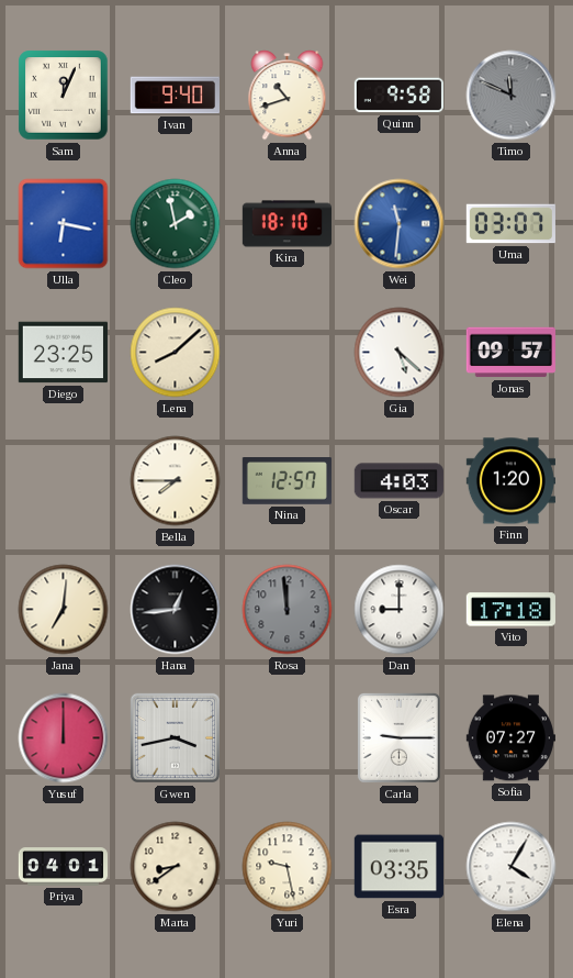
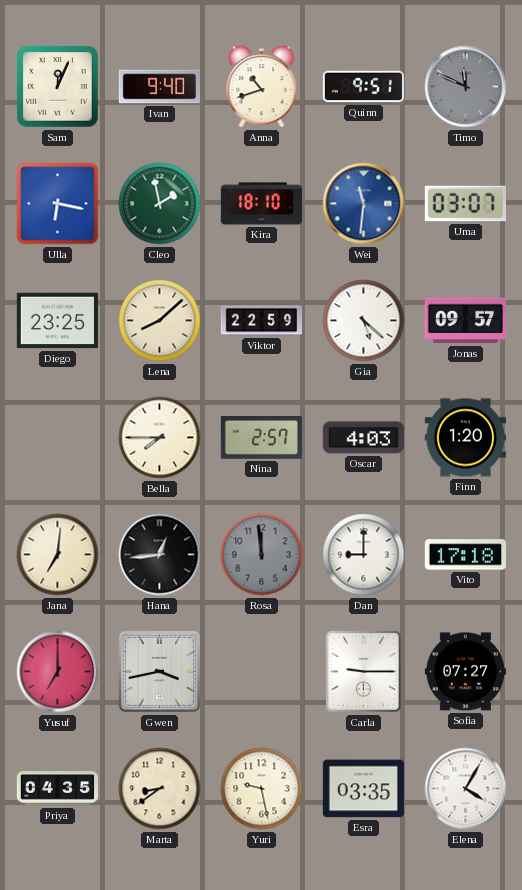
Quinn: 9:58 -> 9:51 (363, 87)
Viktor: none -> 22:59 (262, 321)
Nina: 12:57 -> 2:57 (261, 438)
Yusuf: 12:00 -> 7:00 (58, 672)
Priya: 04:01 -> 04:35 (58, 789)
